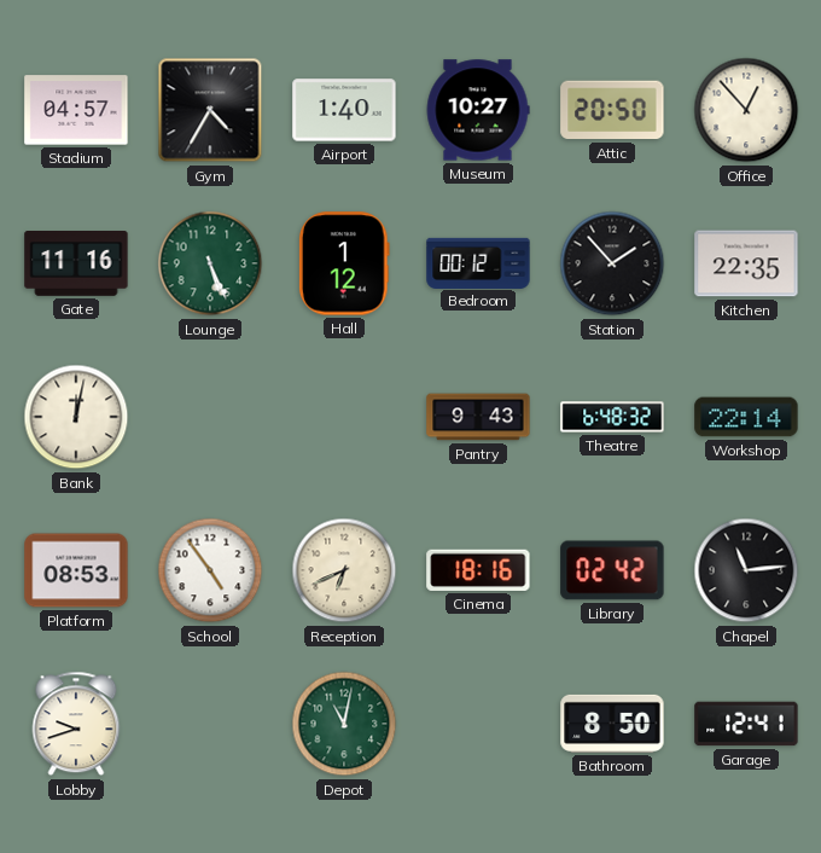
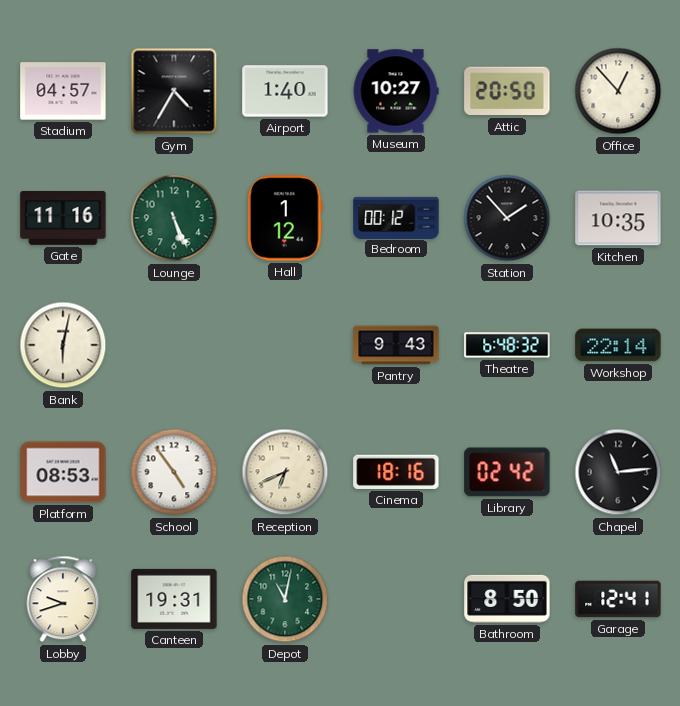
Kitchen: 22:35 -> 10:35 (618, 218)
Bank: 12:02 -> 6:02 (63, 345)
Canteen: none -> 19:31 (174, 599)
